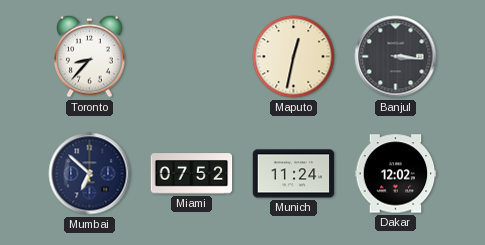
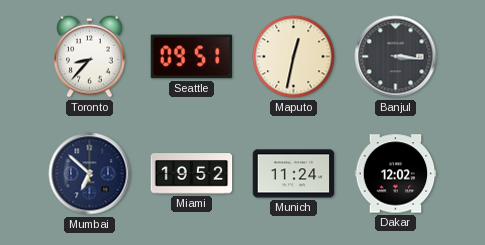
Seattle: none -> 09:51 (192, 57)
Miami: 07:52 -> 19:52 (192, 174)
